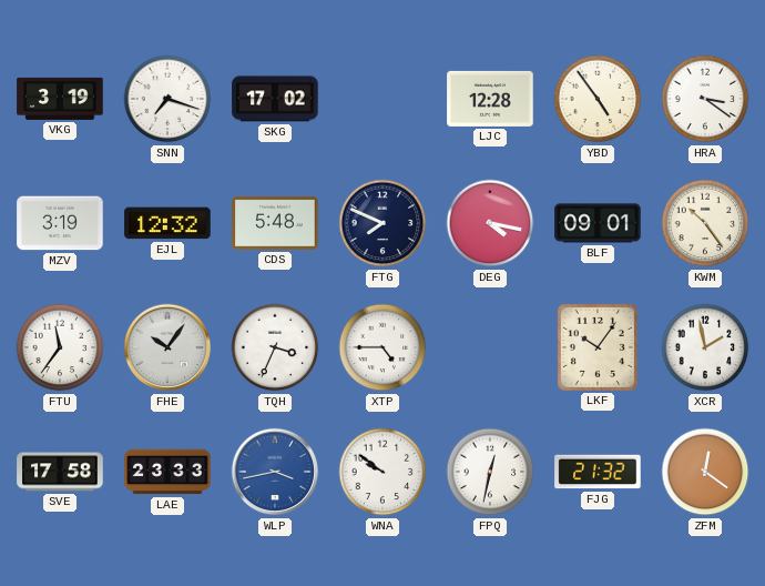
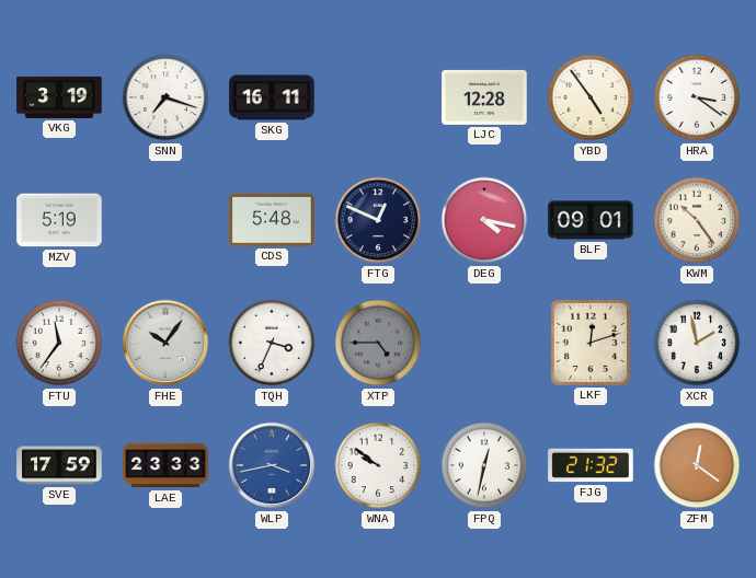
SKG: 17:02 -> 16:11 (272, 97)
MZV: 3:19 -> 5:19 (59, 220)
EJL: 12:32 -> none (167, 223)
FTG: 7:49 -> 12:49 (378, 220)
XTP dial: white -> grey (378, 343)
LKF: 10:06 -> 12:12 (591, 343)
SVE: 17:58 -> 17:59 (59, 465)
